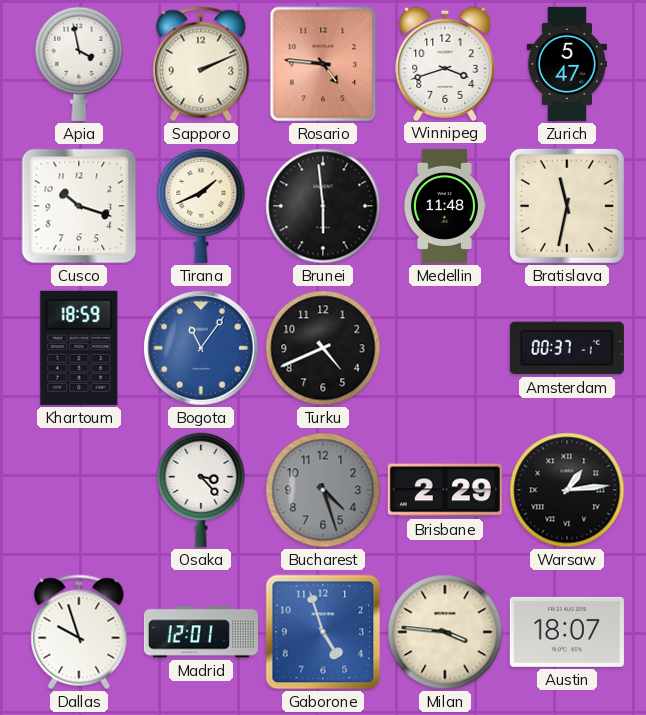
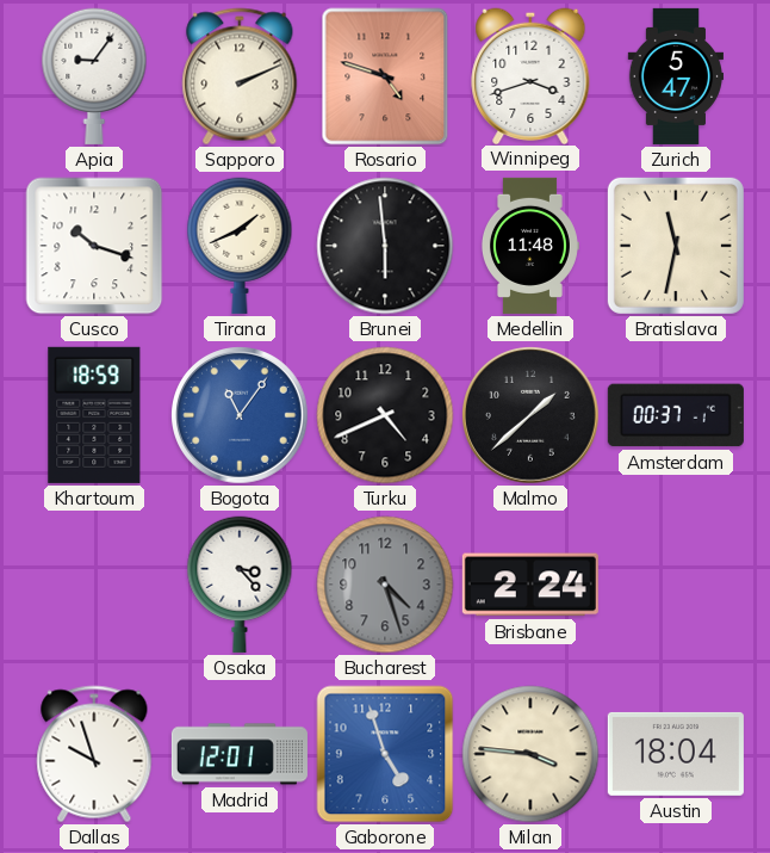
Apia: 3:58 -> 9:06 (94, 76)
Rosario: 4:46 -> 4:48 (385, 76)
Malmo: none -> 1:38 (532, 416)
Brisbane: 2:29 -> 2:24 (530, 585)
Warsaw: 1:14 -> none (567, 490)
Austin: 18:07 -> 18:04 (676, 754)
